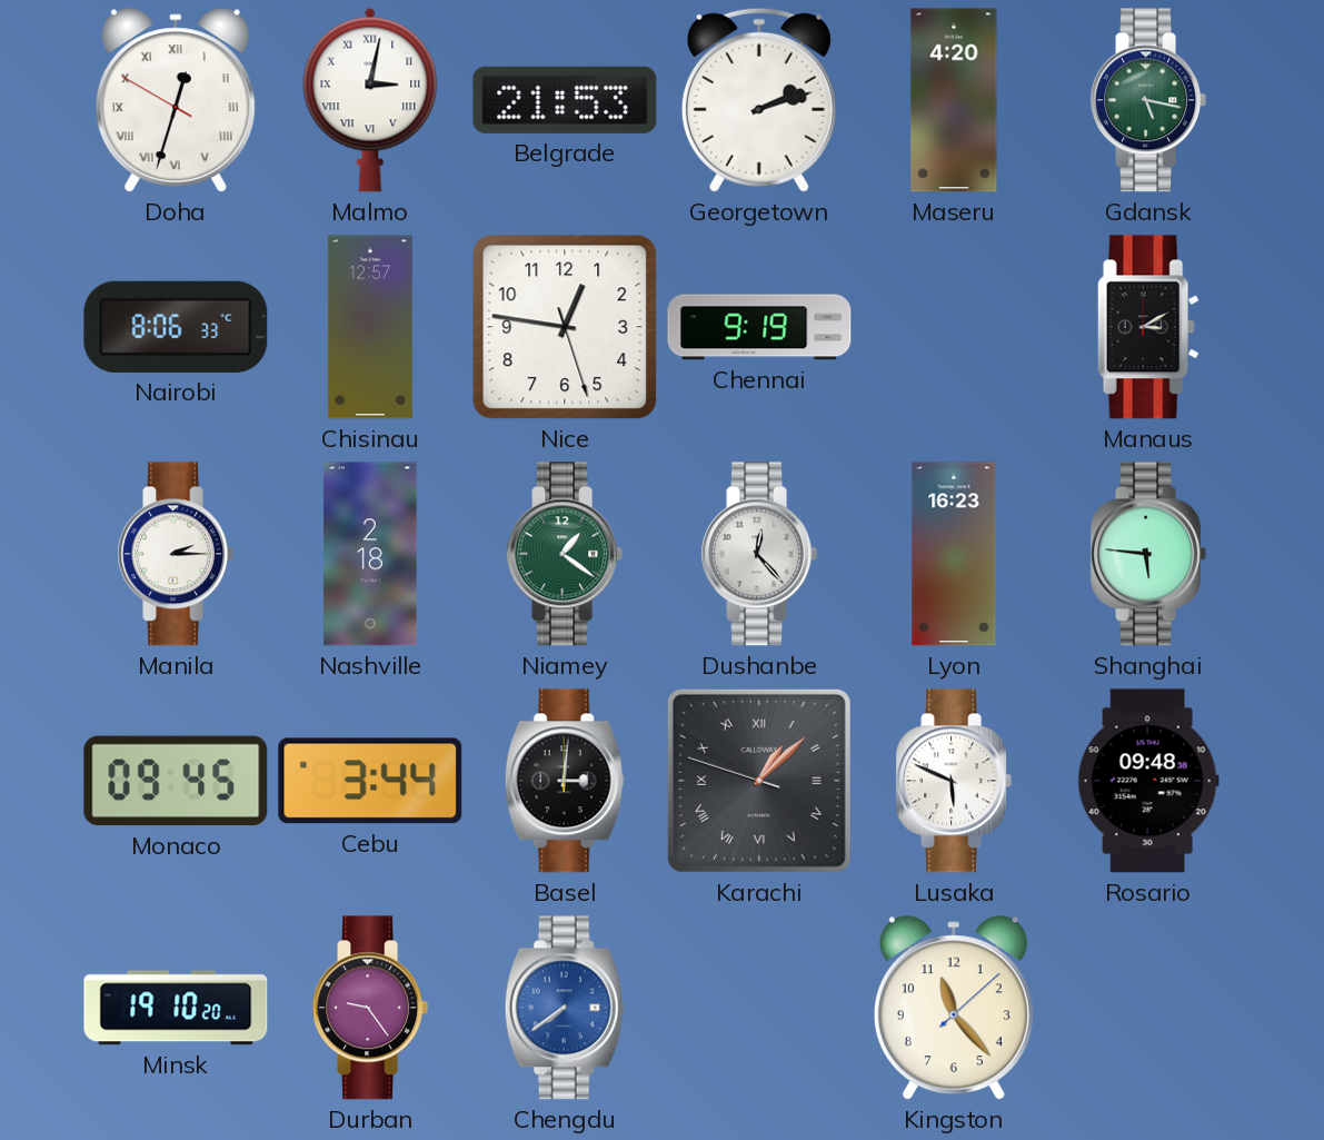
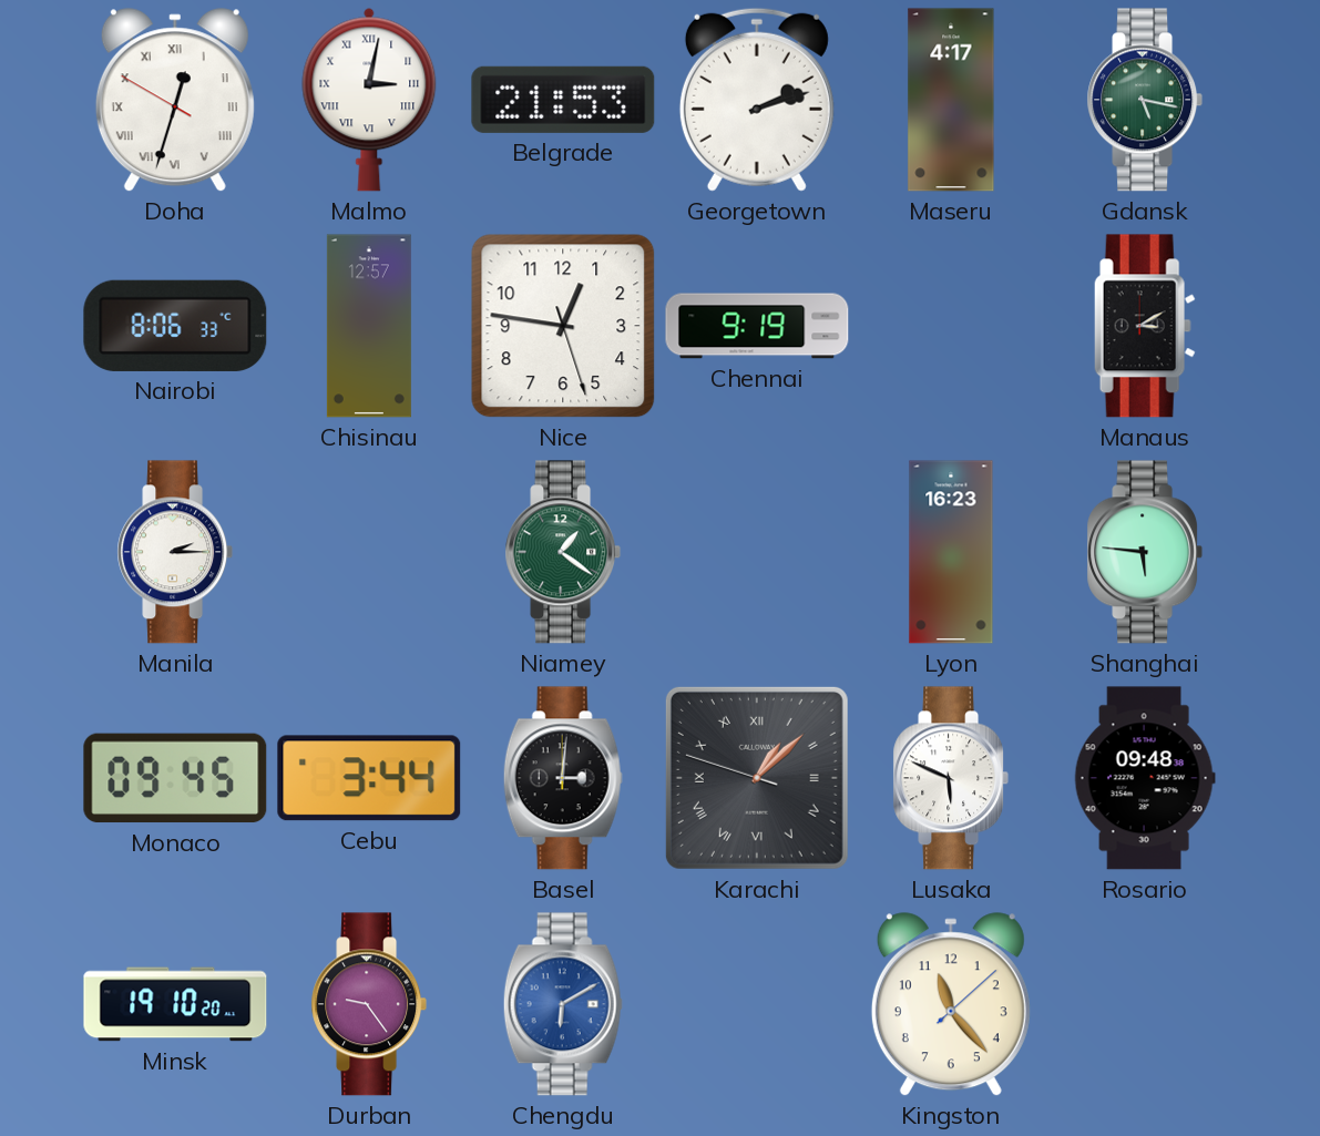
Maseru: 4:20 -> 4:17 (951, 100)
Nashville: 2:18 -> none (370, 554)
Dushanbe: 12:23 -> none (759, 554)
Chengdu: 7:39 -> 6:10 (563, 1004)
